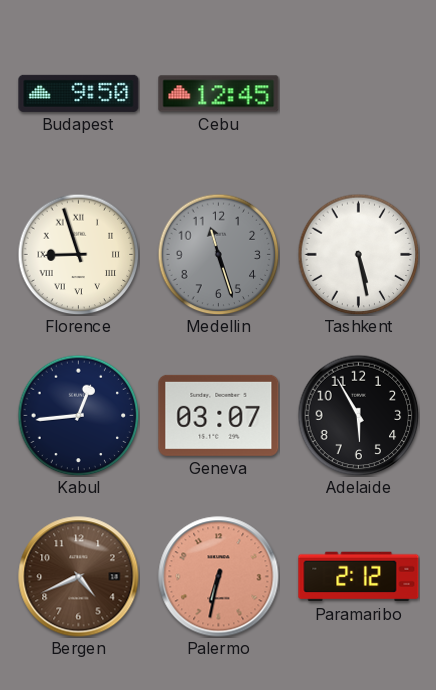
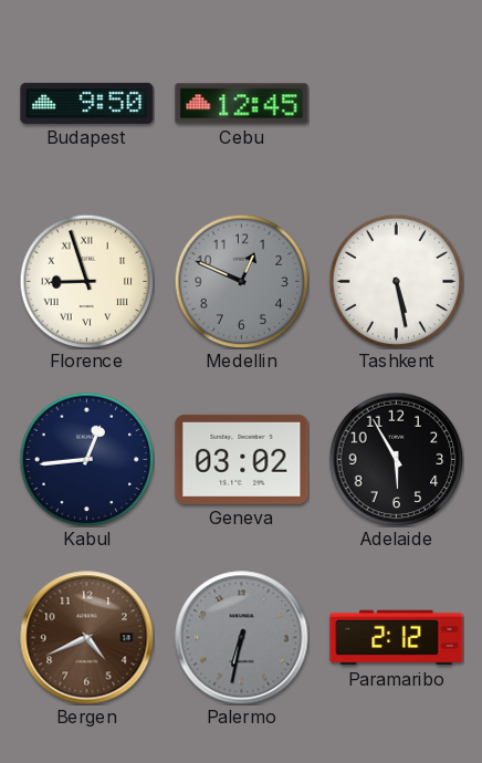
Medellin: 11:27 -> 12:49 (241, 281)
Geneva: 03:07 -> 03:02 (242, 459)
Palermo dial: salmon -> grey (242, 638)
